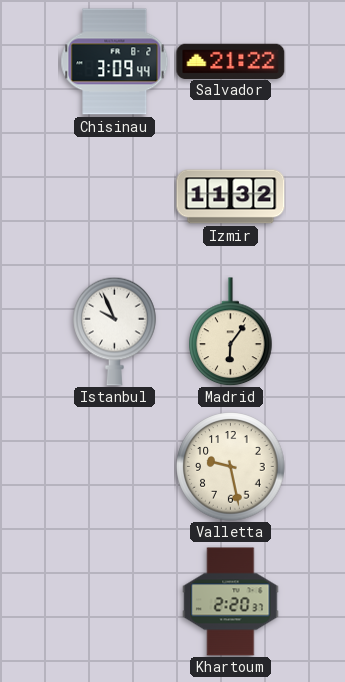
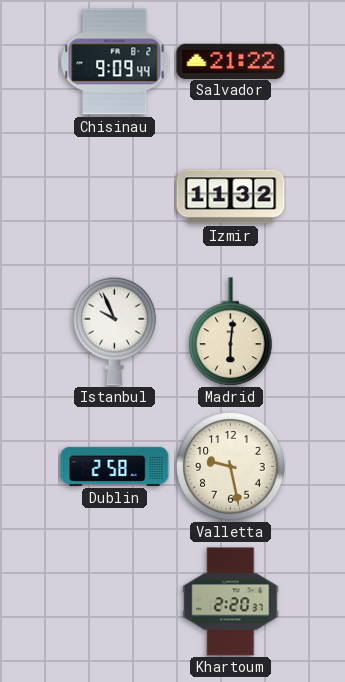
Chisinau: 3:09 -> 9:09 (115, 62)
Madrid: 6:06 -> 6:01 (231, 332)
Dublin: none -> 2:58 (115, 466)
